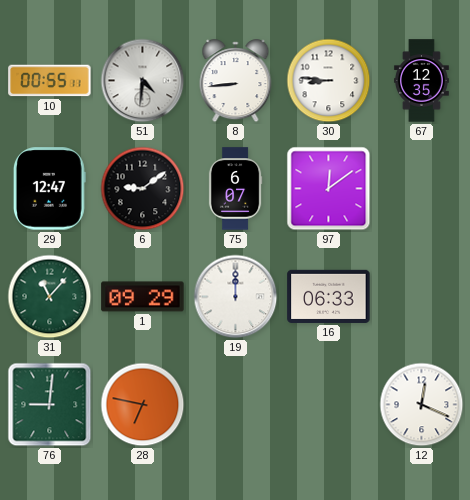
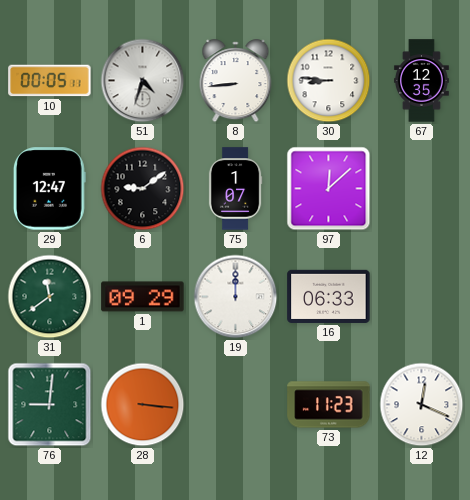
10: 00:55 -> 00:05 (50, 81)
51: 4:31 -> 4:33 (143, 81)
75: 6:07 -> 1:07 (235, 189)
97: 12:09 -> 12:08 (329, 189)
31: 11:07 -> 11:39 (50, 297)
28: 6:47 -> 3:16 (143, 405)
73: none -> 11:23 (329, 405)
